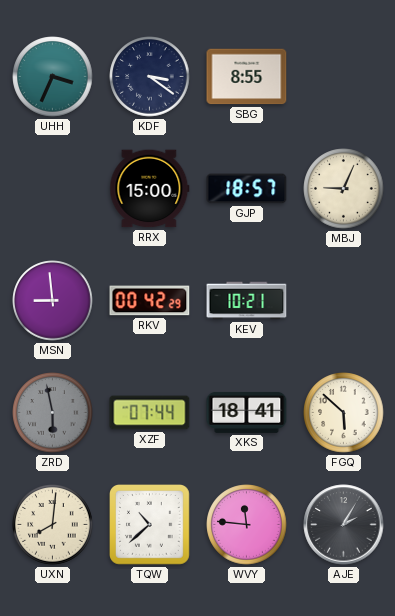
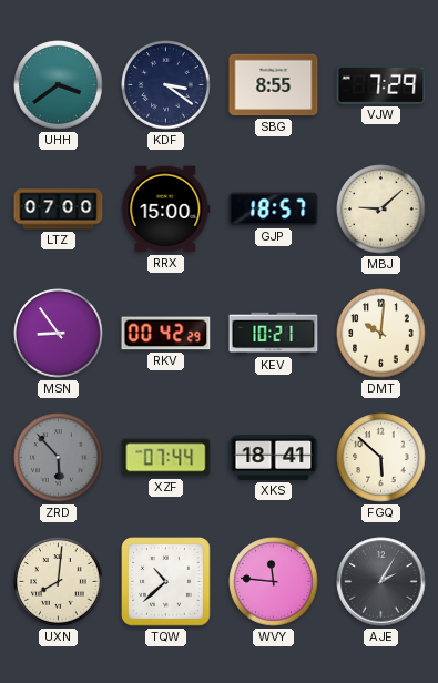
UHH: 3:34 -> 3:39 (59, 85)
VJW: none -> 7:29 (381, 84)
LTZ: none -> 07:00 (59, 210)
MBJ: 9:04 -> 9:08 (381, 210)
MSN: 8:59 -> 8:54 (59, 334)
DMT: none -> 10:01 (381, 334)
ZRD: 5:58 -> 5:53 (59, 458)
